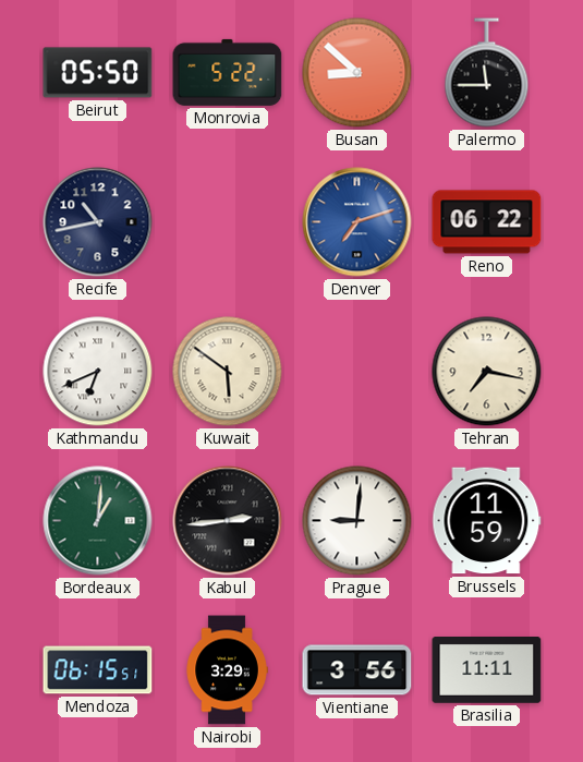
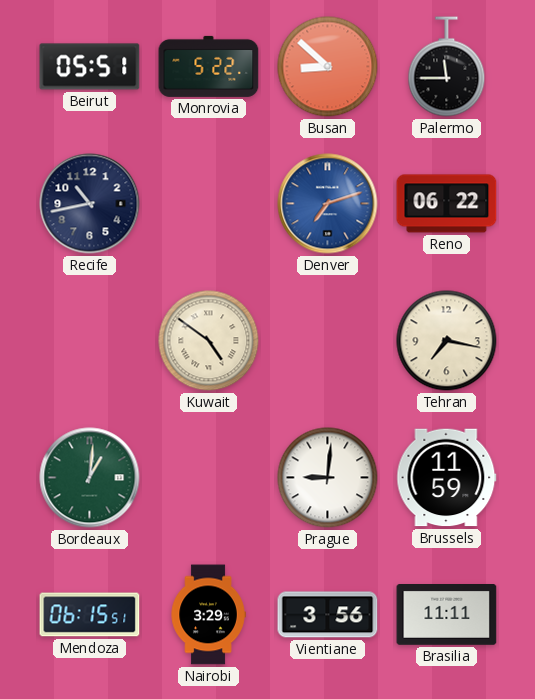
Beirut: 05:50 -> 05:51 (90, 67)
Kathmandu: 6:41 -> none (98, 372)
Kuwait: 5:51 -> 4:51 (209, 341)
Kabul: 2:44 -> none (228, 521)
